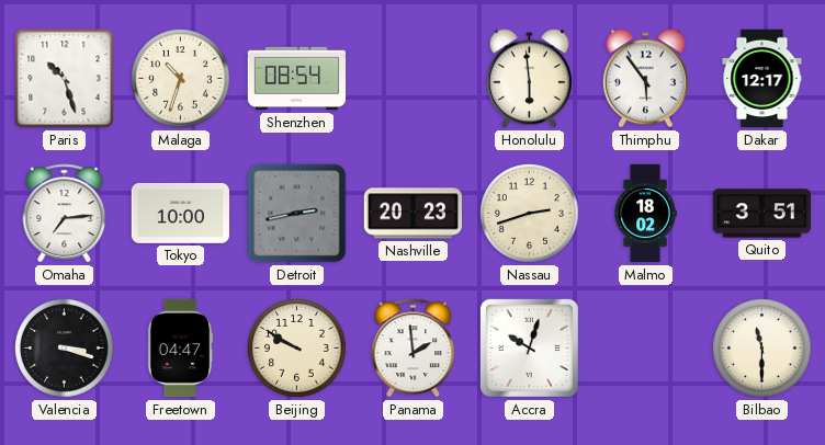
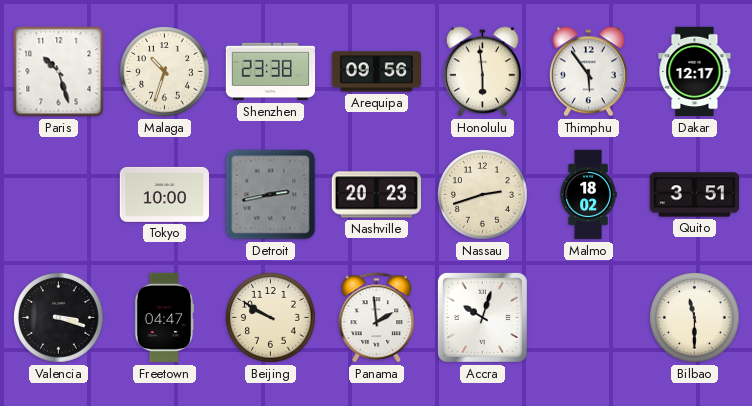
Shenzhen: 08:54 -> 23:38 (271, 72)
Arequipa: none -> 09:56 (377, 72)
Omaha: 7:14 -> none (65, 214)
